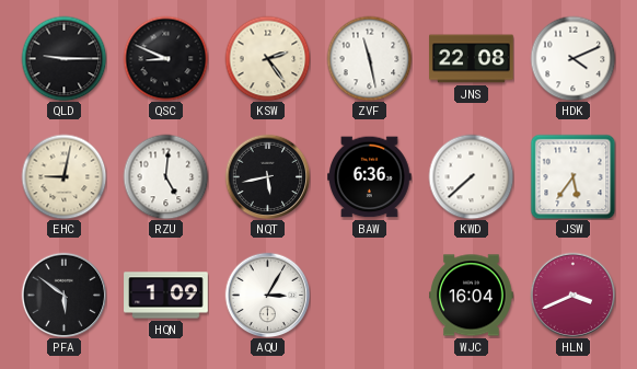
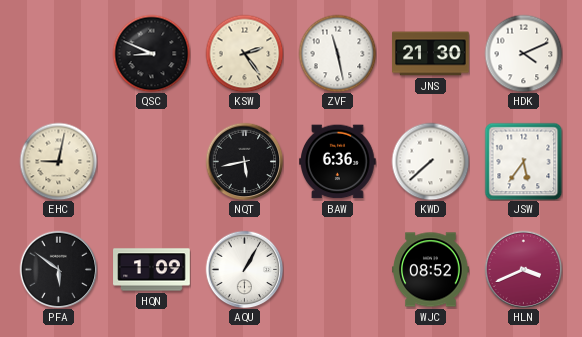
QLD: 9:15 -> none (63, 58)
JNS: 22:08 -> 21:30 (431, 54)
RZU: 5:01 -> none (165, 176)
AQU: 3:05 -> 1:05 (244, 269)
WJC: 16:04 -> 08:52 (431, 270)
